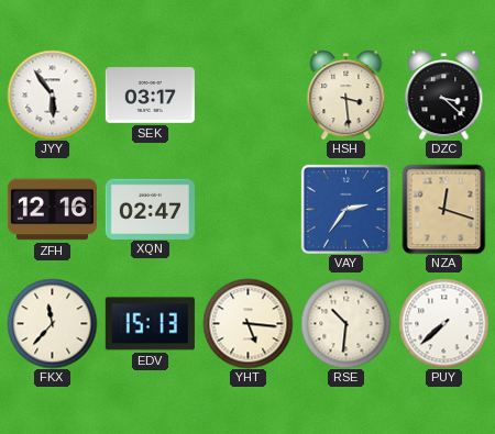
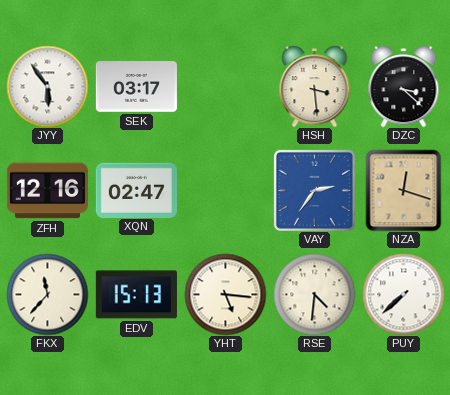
RSE: 10:31 -> 4:31 (314, 294)
